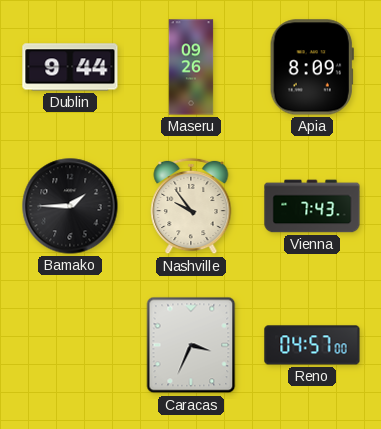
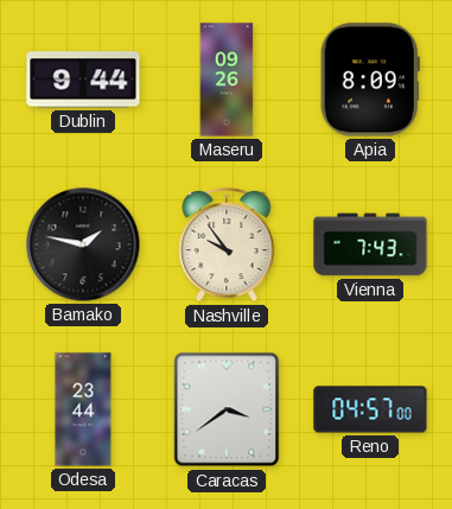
Bamako: 1:45 -> 1:47 (83, 244)
Odesa: none -> 23:44 (83, 409)
Caracas: 3:34 -> 3:39 (227, 409)
